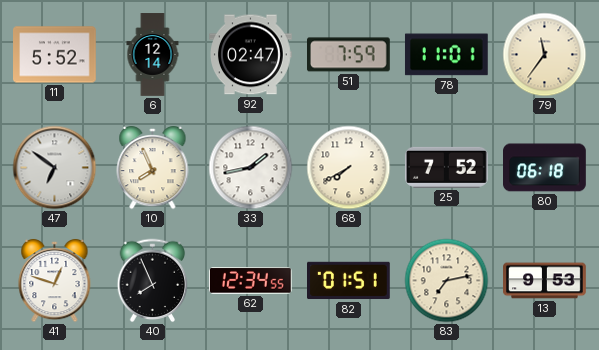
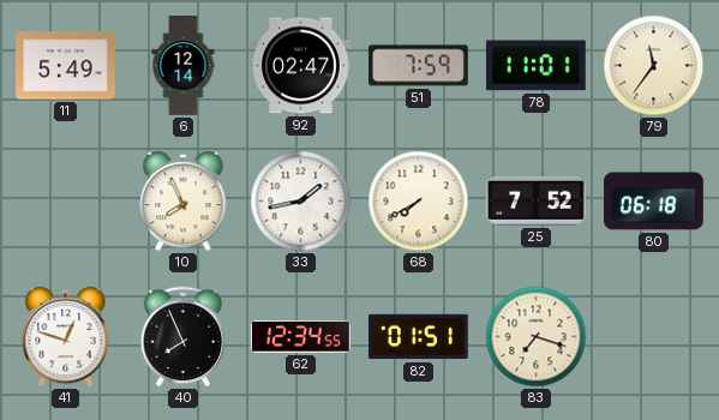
11: 5:52 -> 5:49 (66, 66)
47: 6:51 -> none (55, 168)
83: 7:13 -> 7:18 (537, 337)
13: 9:53 -> none (545, 281)
